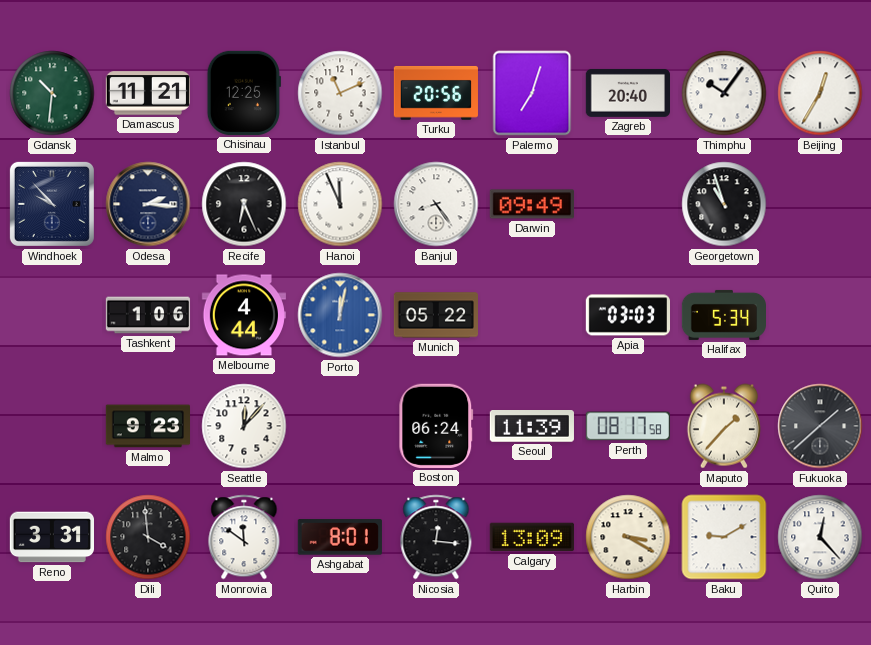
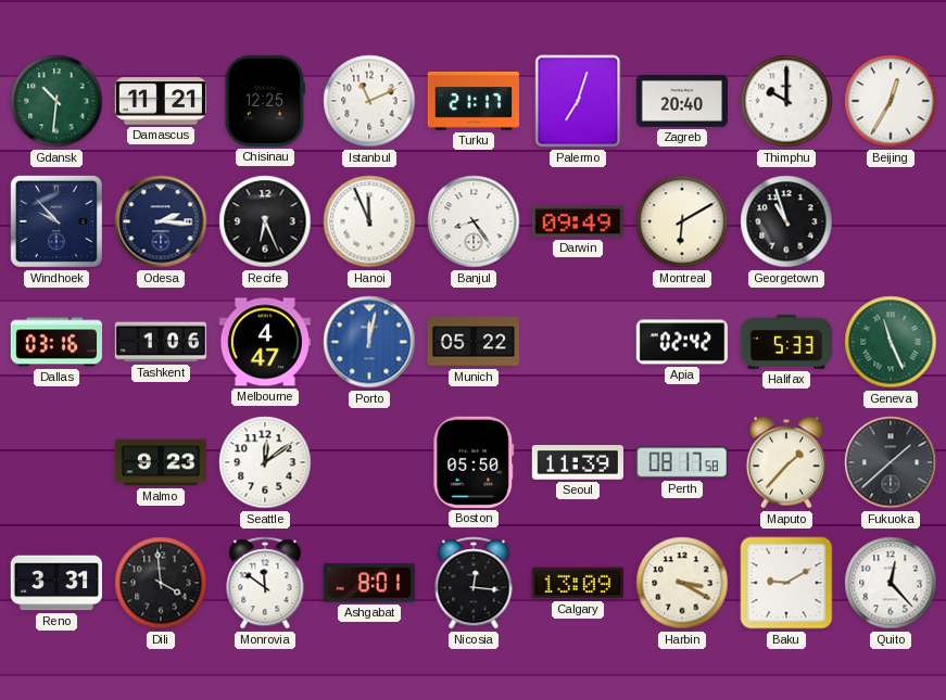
Turku: 20:56 -> 21:17 (474, 101)
Thimphu: 10:06 -> 10:00 (786, 101)
Montreal: none -> 6:10 (682, 221)
Dallas: none -> 03:16 (55, 342)
Melbourne: 4:44 -> 4:47 (264, 342)
Apia: 03:03 -> 02:42 (681, 342)
Halifax: 5:34 -> 5:33 (785, 342)
Geneva: none -> 11:26 (891, 342)
Seattle: 12:07 -> 12:09 (265, 462)
Boston: 06:24 -> 05:50 (474, 462)
